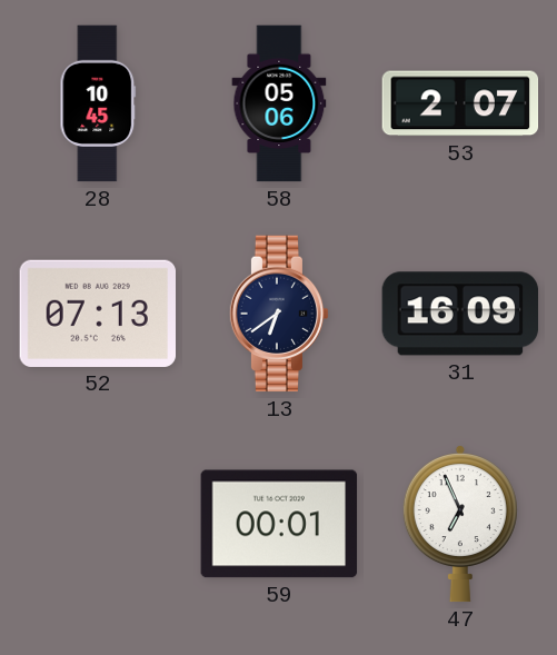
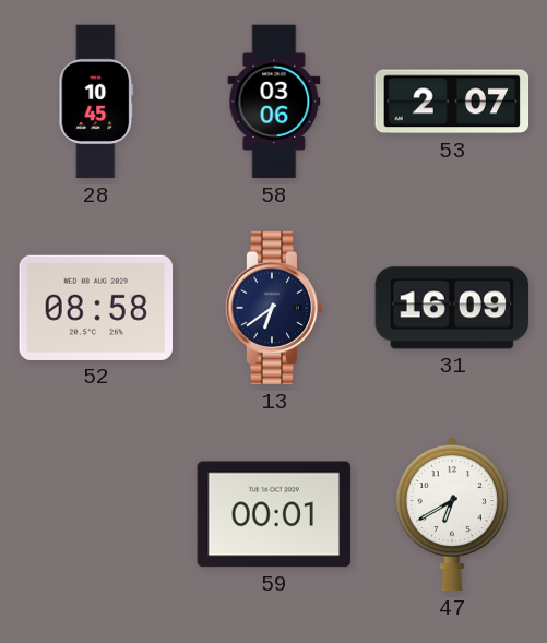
58: 05:06 -> 03:06 (274, 102)
52: 07:13 -> 08:58 (96, 308)
47: 6:56 -> 6:40 (452, 515)
